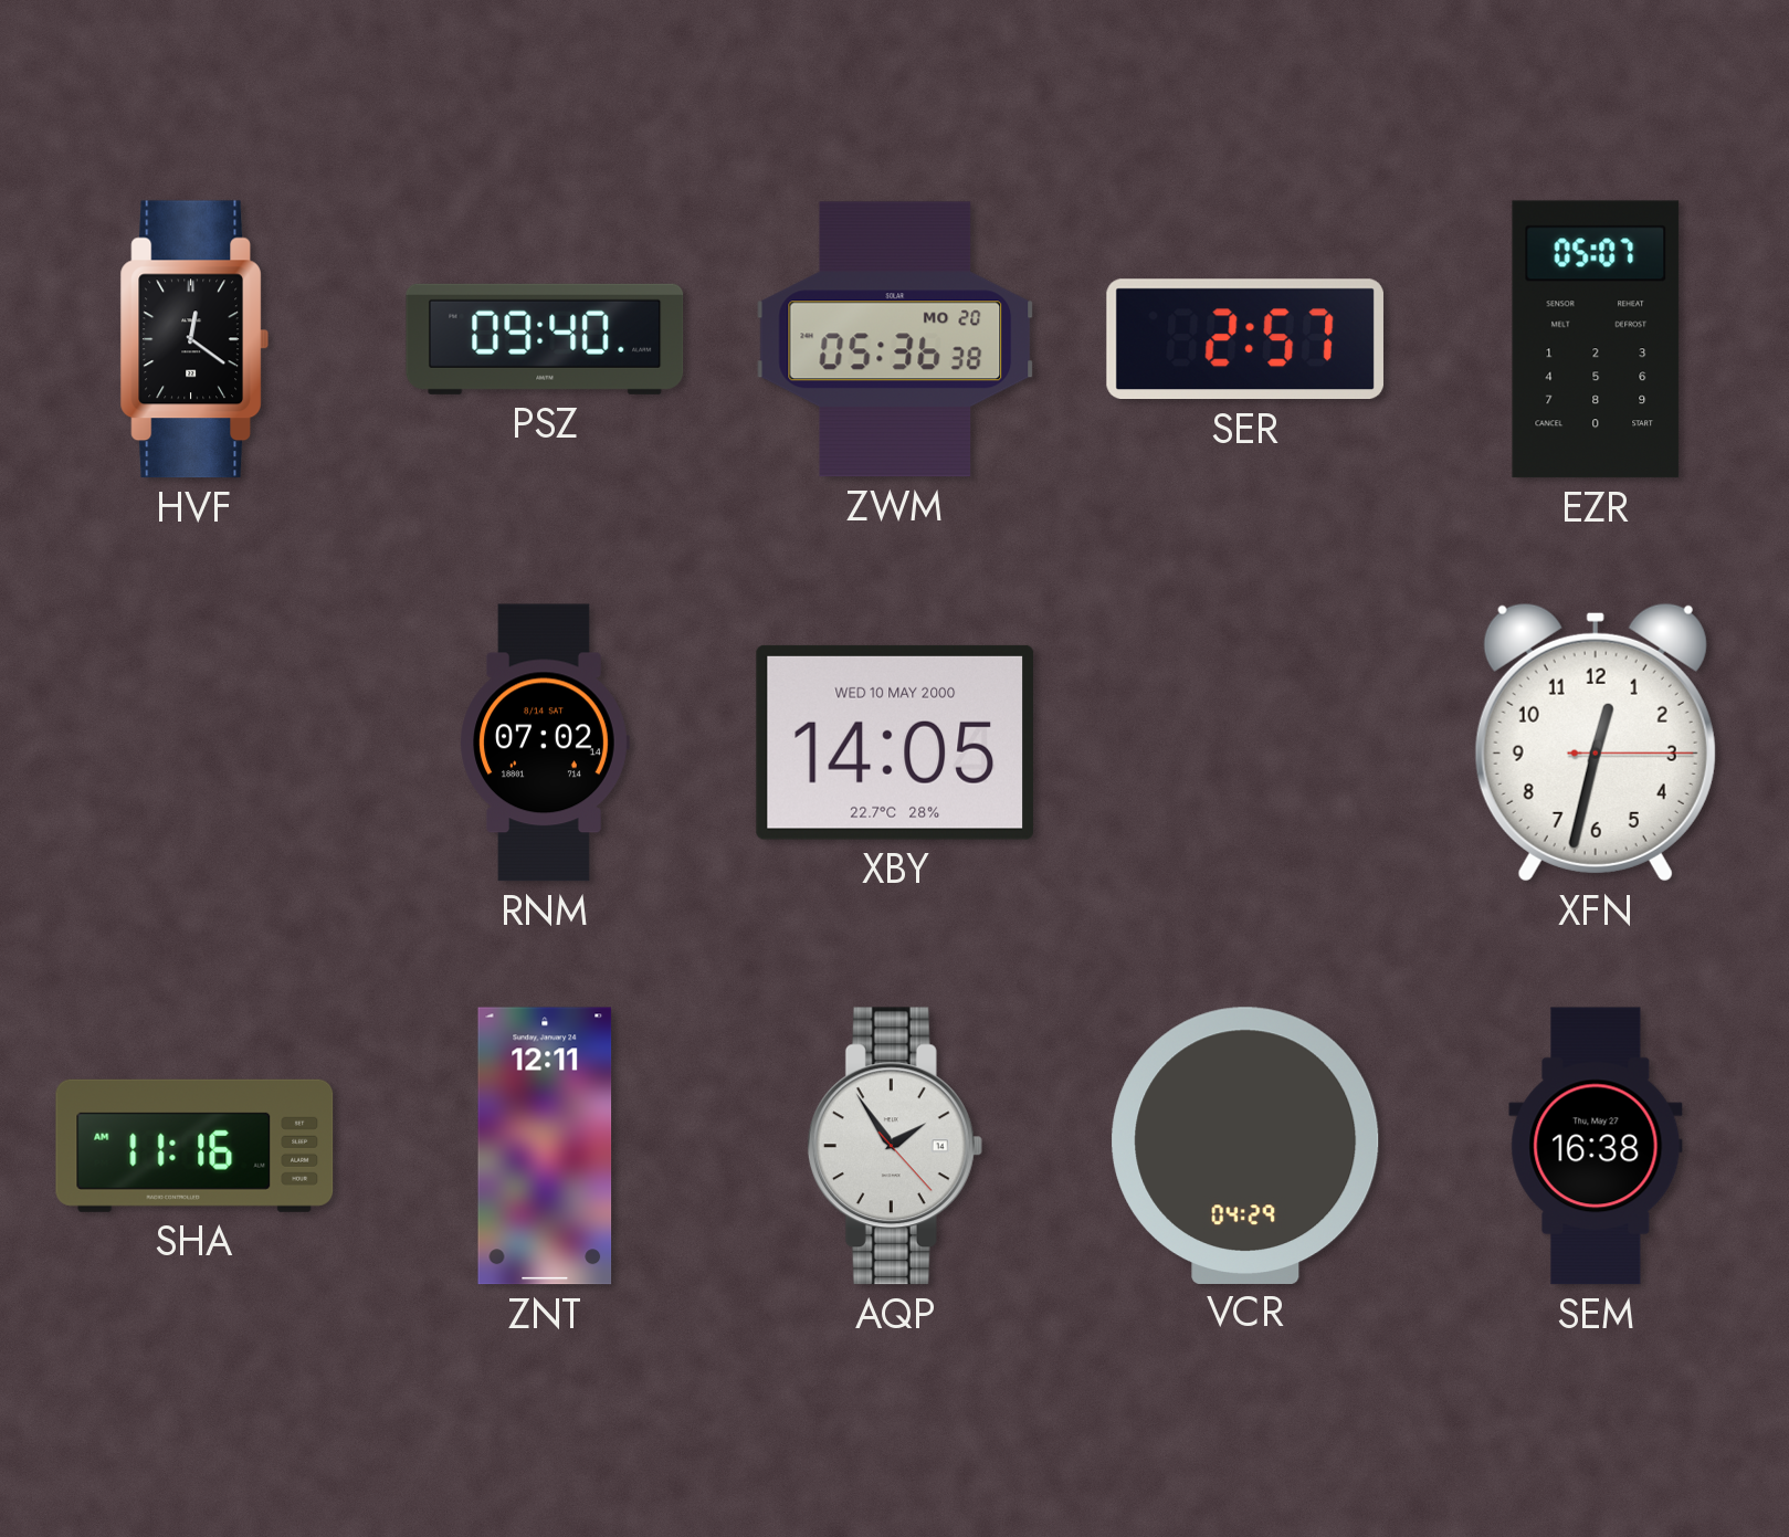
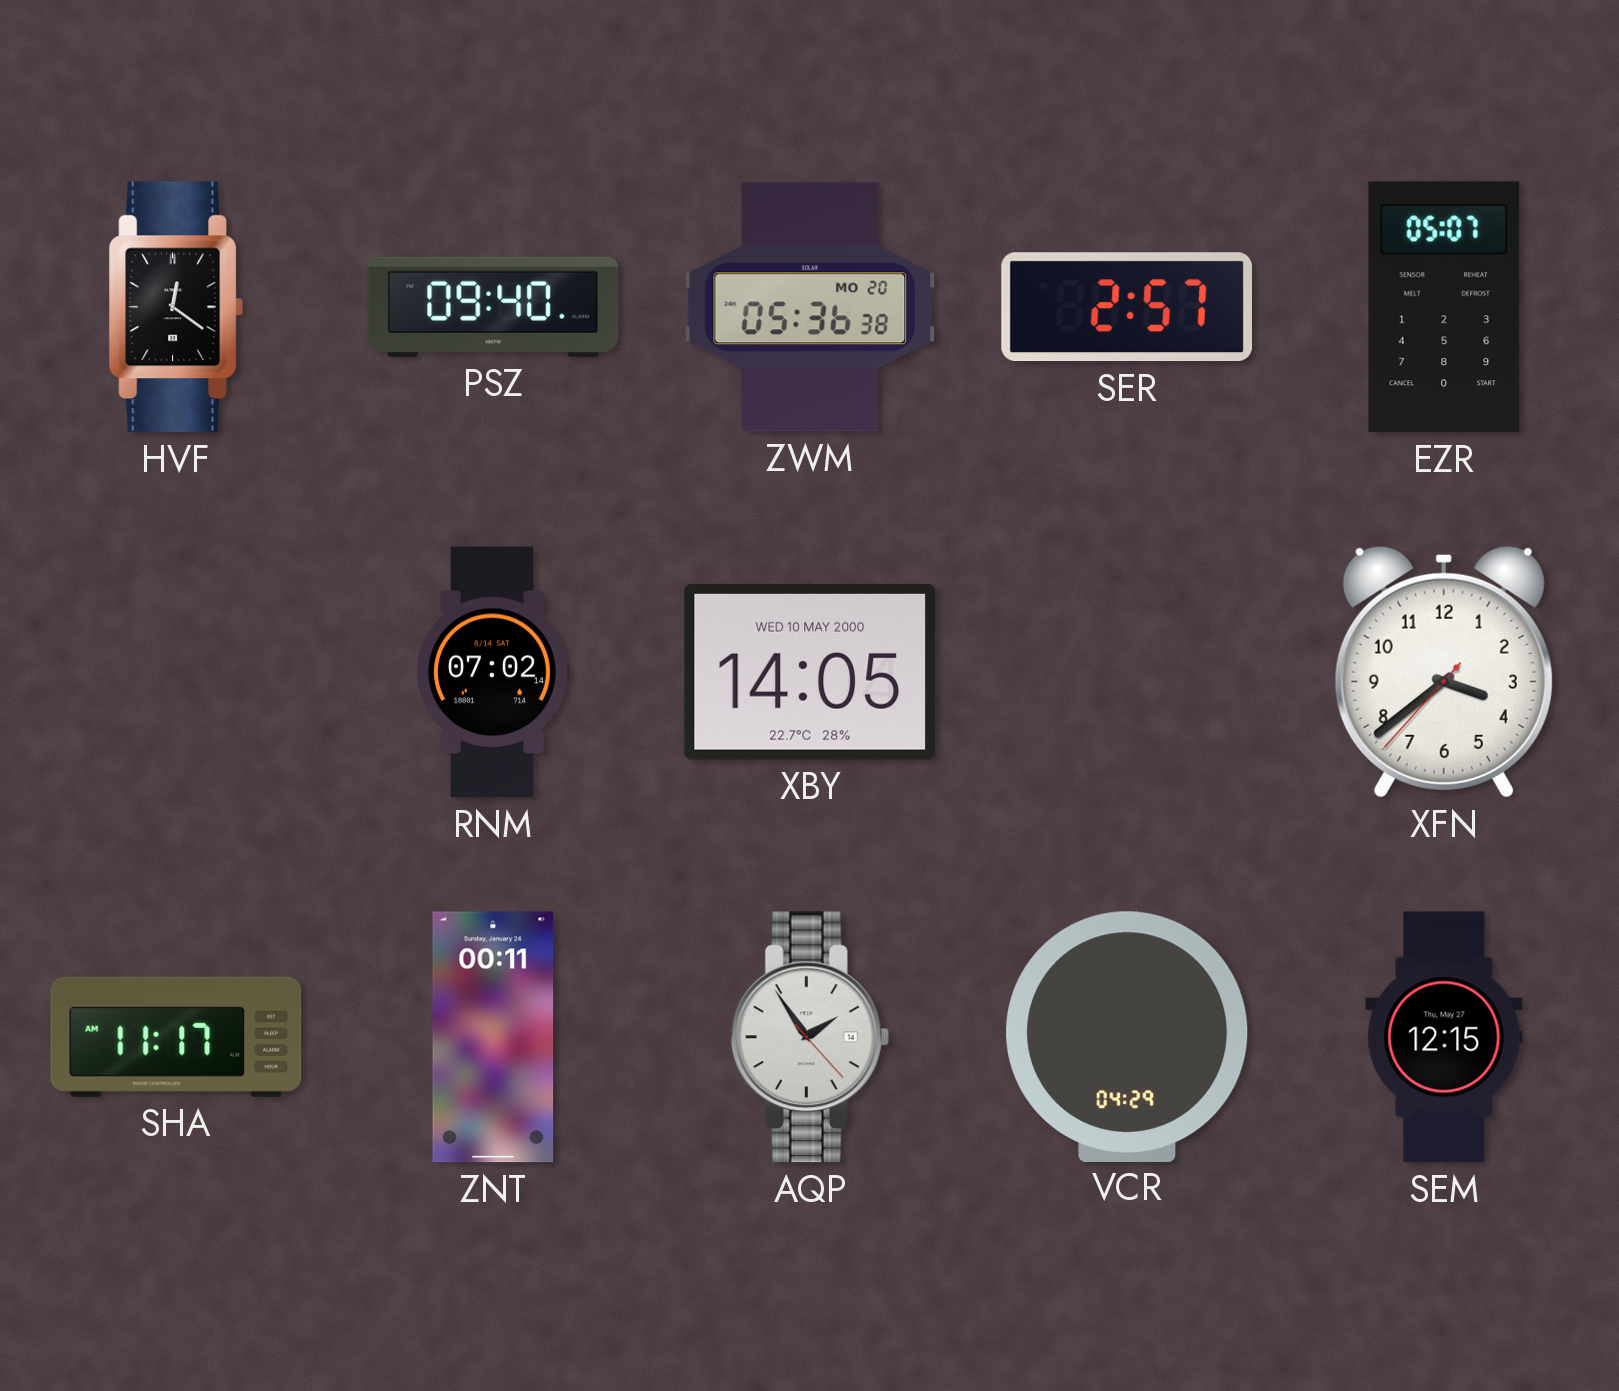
XFN: 12:32 -> 3:38 (1444, 672)
SHA: 11:16 -> 11:17 (176, 1037)
ZNT: 12:11 -> 00:11 (493, 1037)
SEM: 16:38 -> 12:15 (1444, 1037)
